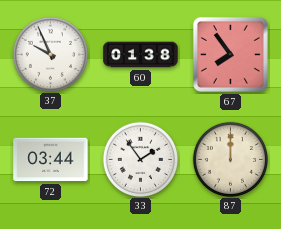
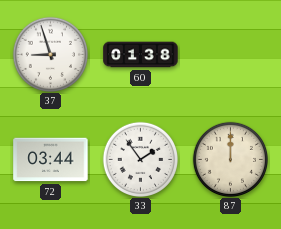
37: 9:56 -> 8:57 (50, 54)
67: 7:54 -> none (230, 54)
